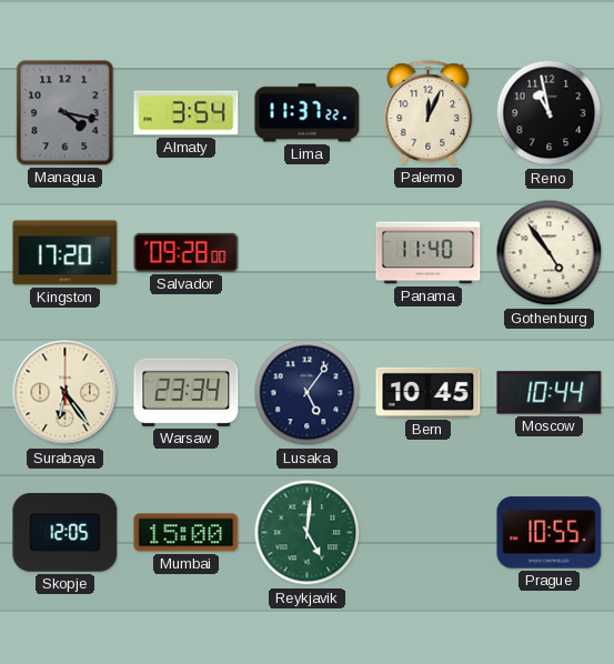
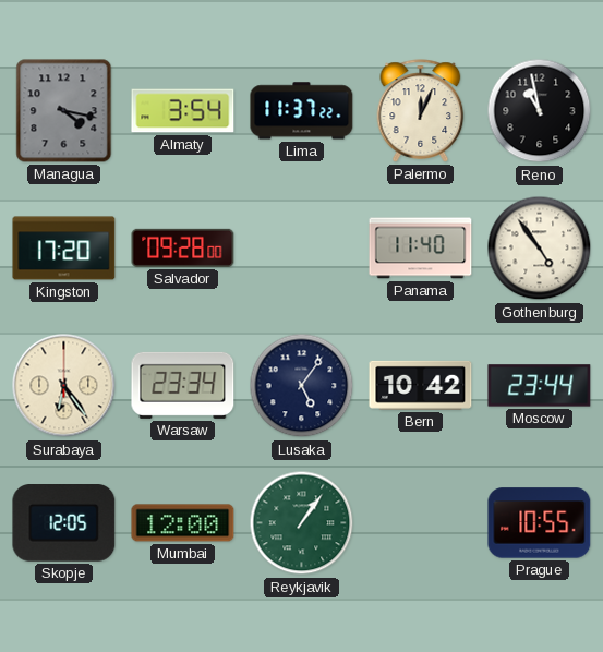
Bern: 10:45 -> 10:42 (421, 385)
Moscow: 10:44 -> 23:44 (540, 386)
Mumbai: 15:00 -> 12:00 (183, 523)
Reykjavik: 5:01 -> 1:06 (302, 523)
